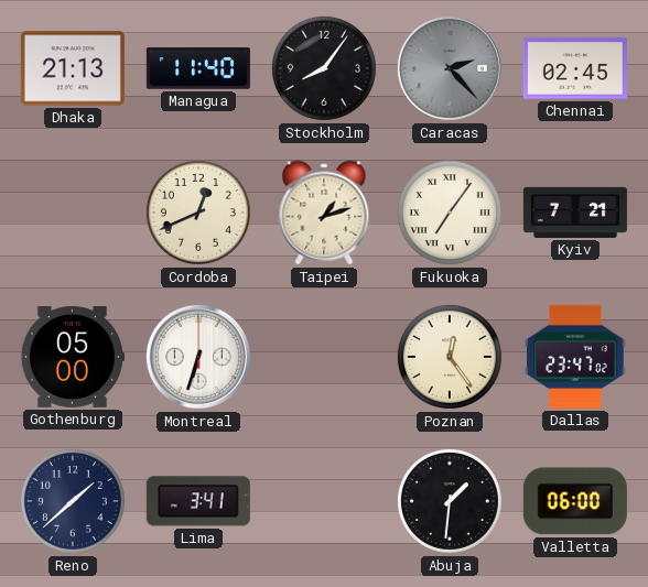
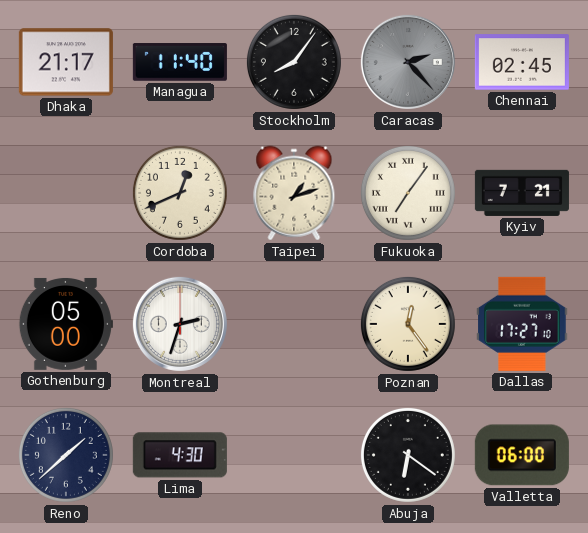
Dhaka: 21:13 -> 21:17 (66, 62)
Montreal: 6:33 -> 2:33 (180, 324)
Dallas: 23:47 -> 17:27 (522, 324)
Lima: 3:41 -> 4:30 (180, 455)
Abuja: 1:31 -> 6:21 (408, 455)
